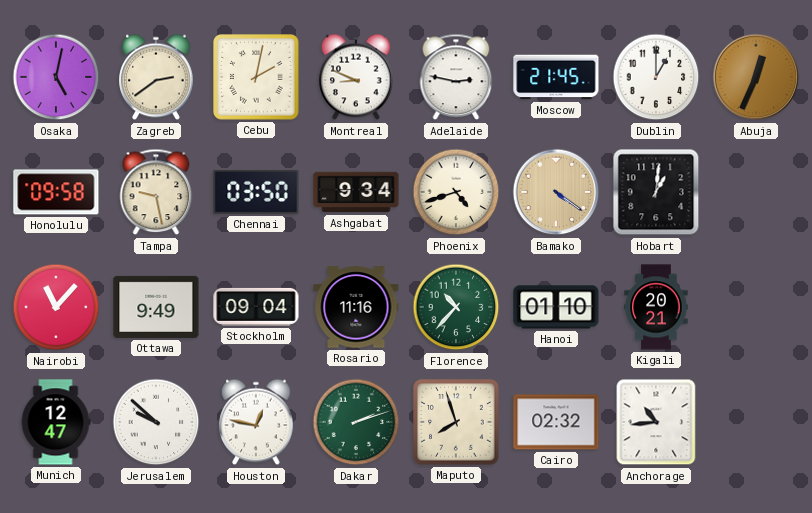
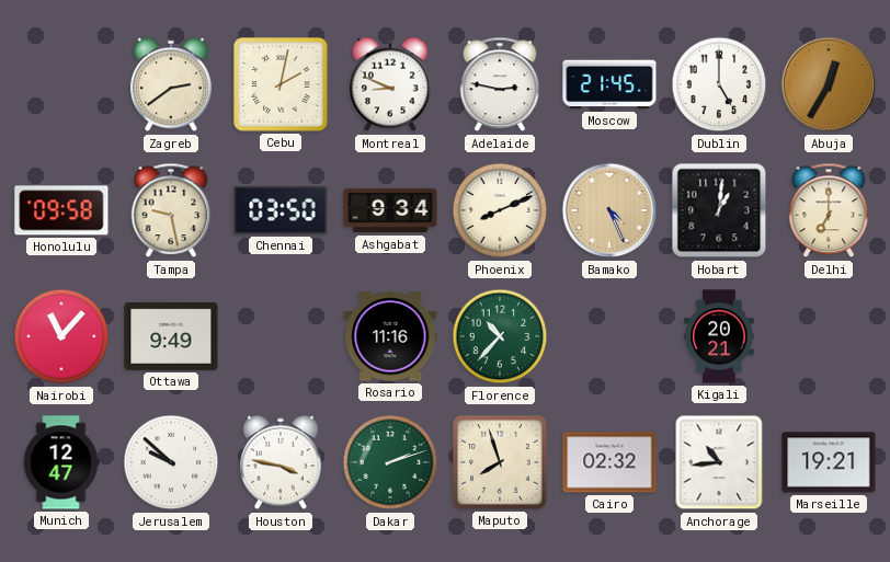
Osaka: 5:02 -> none (56, 77)
Dublin: 1:00 -> 5:00 (719, 84)
Abuja: 12:34 -> 12:35 (829, 84)
Phoenix: 4:42 -> 8:11 (500, 210)
Bamako: 4:21 -> 4:26 (609, 210)
Delhi: none -> 7:00 (829, 210)
Stockholm: 09:04 -> none (256, 307)
Hanoi: 01:10 -> none (556, 307)
Houston: 12:47 -> 3:47 (281, 462)
Marseille: none -> 19:21 (829, 462)
